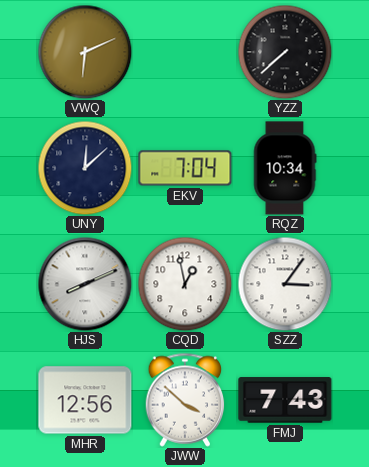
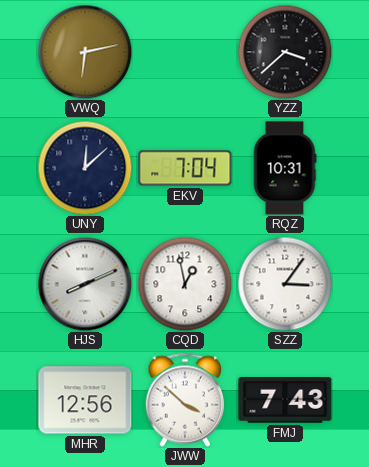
VWQ: 6:11 -> 6:13 (85, 52)
YZZ: 7:38 -> 3:38 (285, 52)
RQZ: 10:34 -> 10:31 (285, 168)
